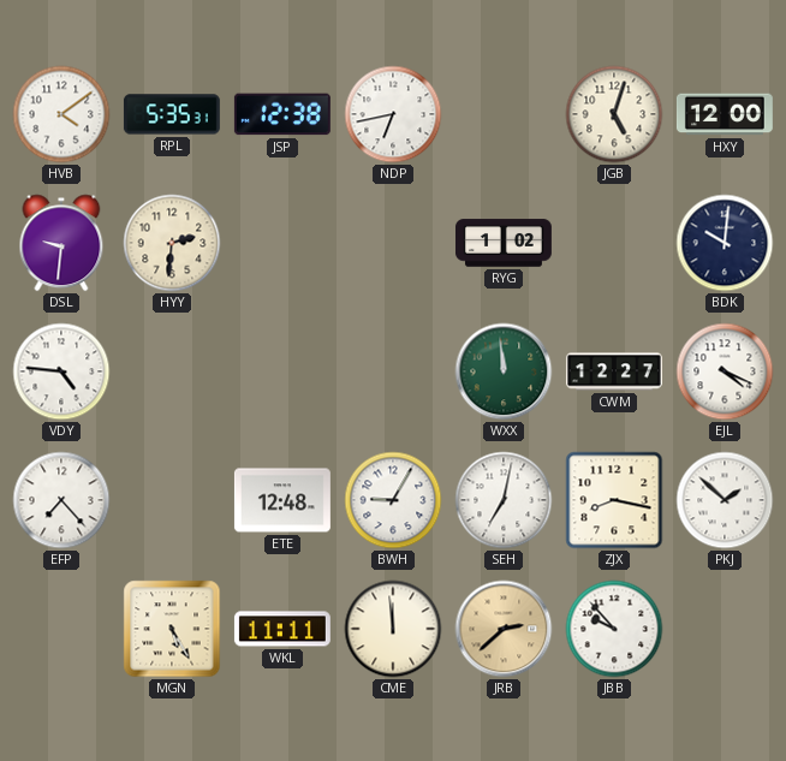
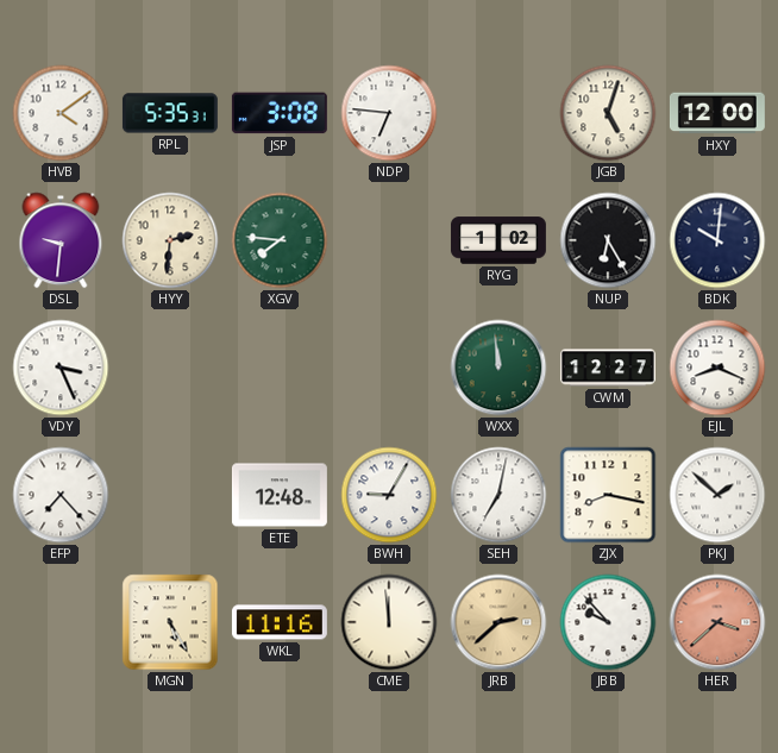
JSP: 12:38 -> 3:08 (280, 113)
NDP: 6:43 -> 6:46 (389, 113)
XGV: none -> 7:46 (280, 240)
NUP: none -> 6:25 (608, 240)
VDY: 4:46 -> 3:26 (61, 368)
EJL: 4:19 -> 8:19 (717, 368)
WKL: 11:11 -> 11:16 (280, 622)
HER: none -> 3:38 (717, 622)
